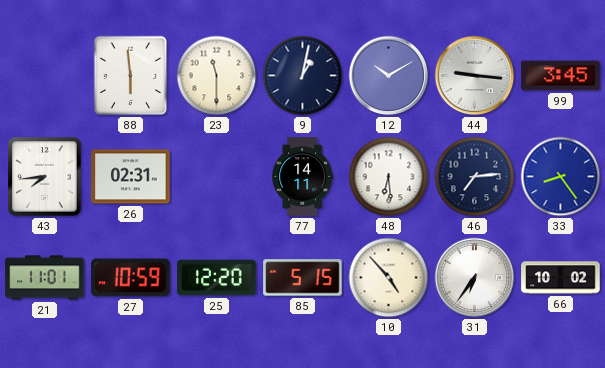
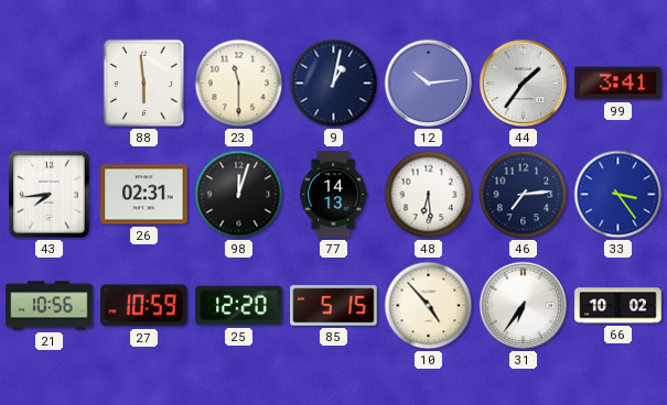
12: 10:10 -> 10:14 (429, 84)
44: 9:16 -> 1:36 (524, 84)
99: 3:45 -> 3:41 (618, 84)
98: none -> 12:03 (239, 195)
77: 14:11 -> 14:13 (334, 195)
33: 8:24 -> 3:24 (618, 195)
21: 11:01 -> 10:56 (50, 306)
